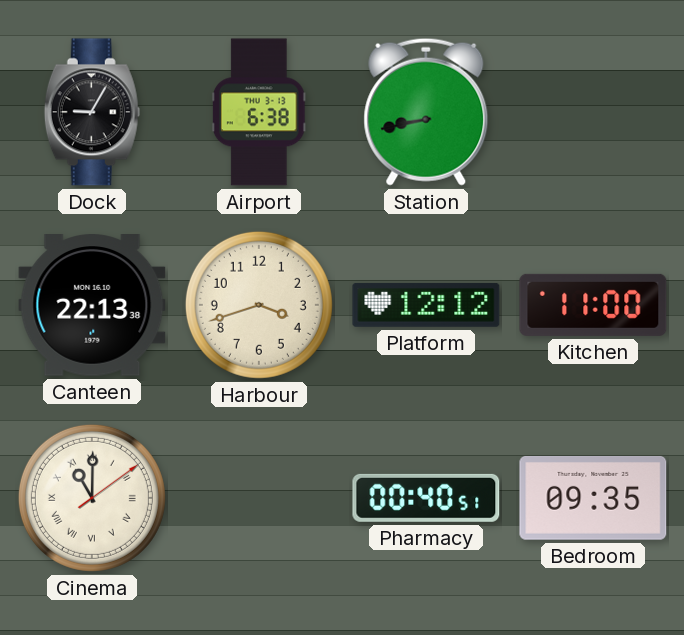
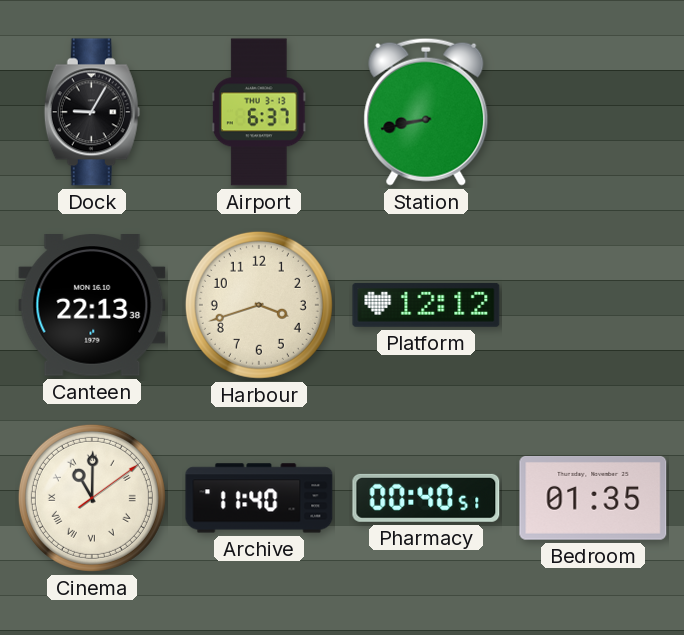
Airport: 6:38 -> 6:37 (259, 112)
Kitchen: 11:00 -> none (593, 305)
Archive: none -> 11:40 (259, 498)
Bedroom: 09:35 -> 01:35 (593, 498)
